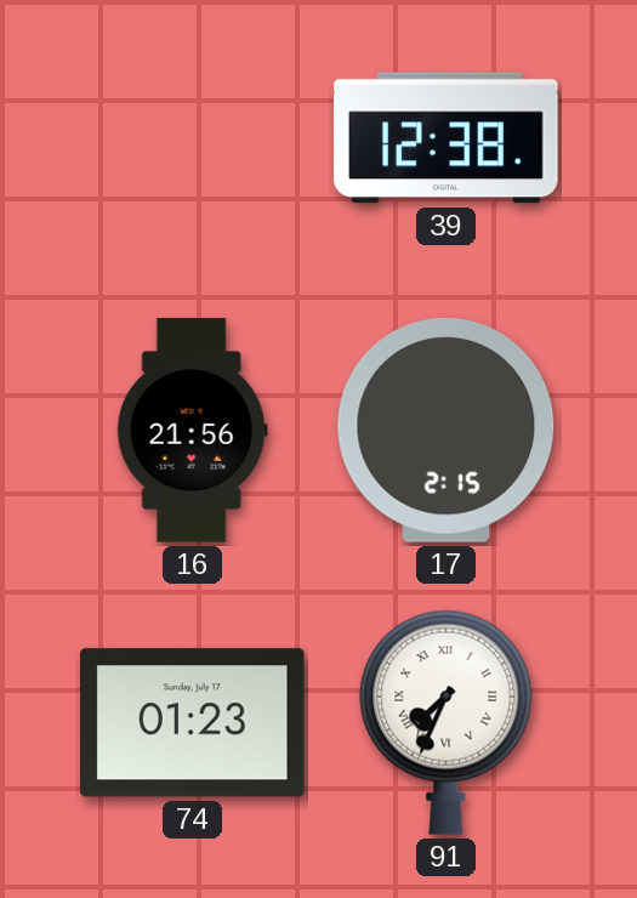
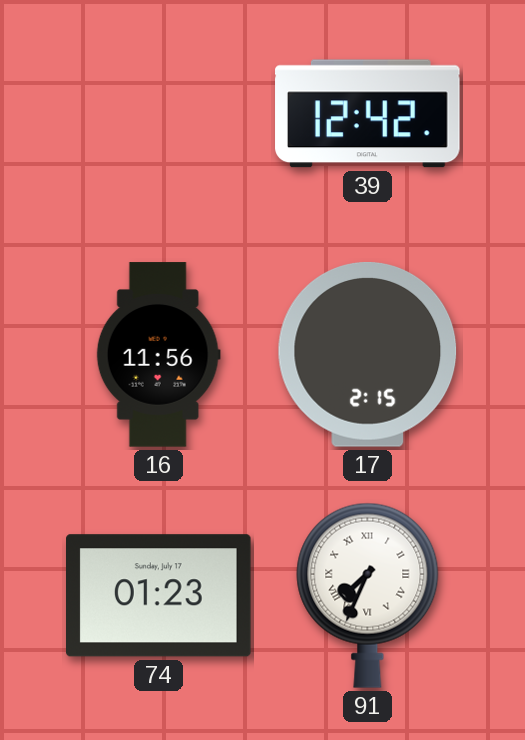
39: 12:38 -> 12:42 (368, 114)
16: 21:56 -> 11:56 (158, 355)
